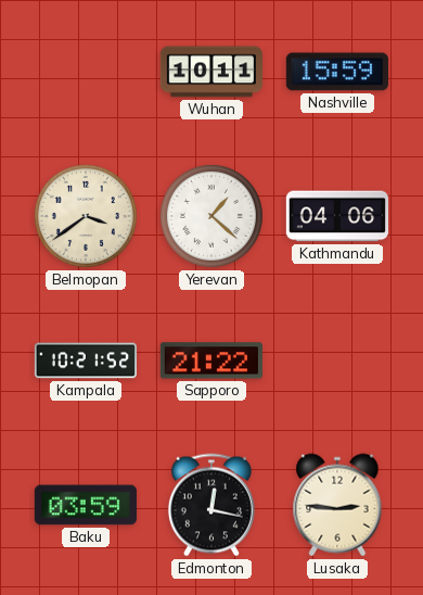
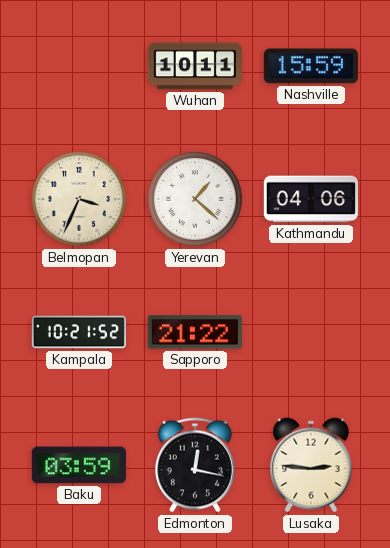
Belmopan: 3:39 -> 3:34 (79, 199)
